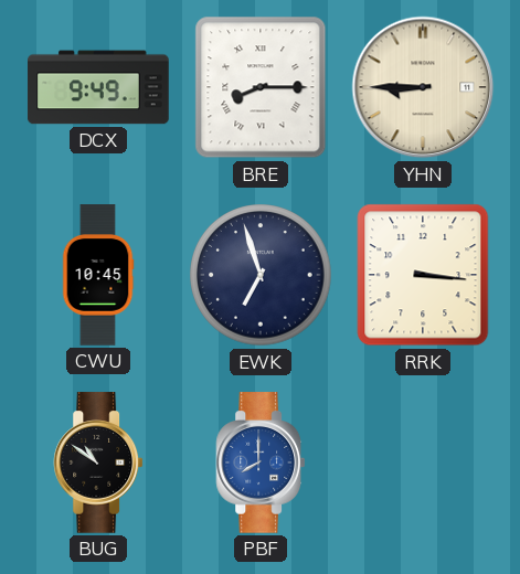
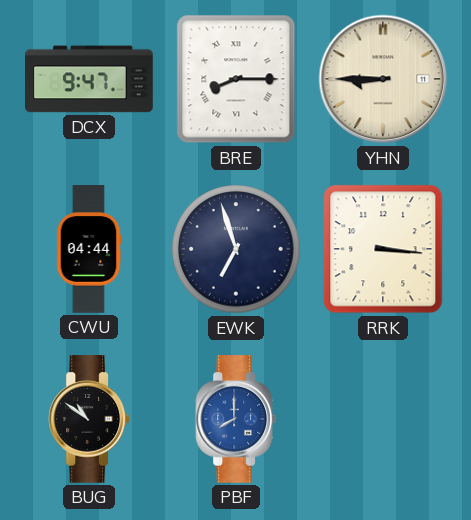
DCX: 9:49 -> 9:47 (89, 79)
CWU: 10:45 -> 04:44 (89, 249)
